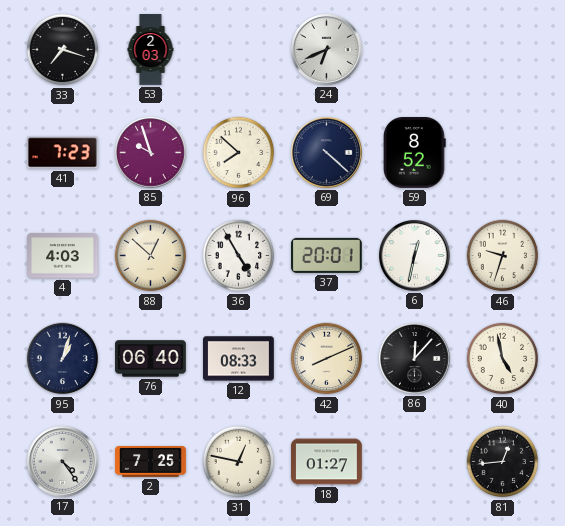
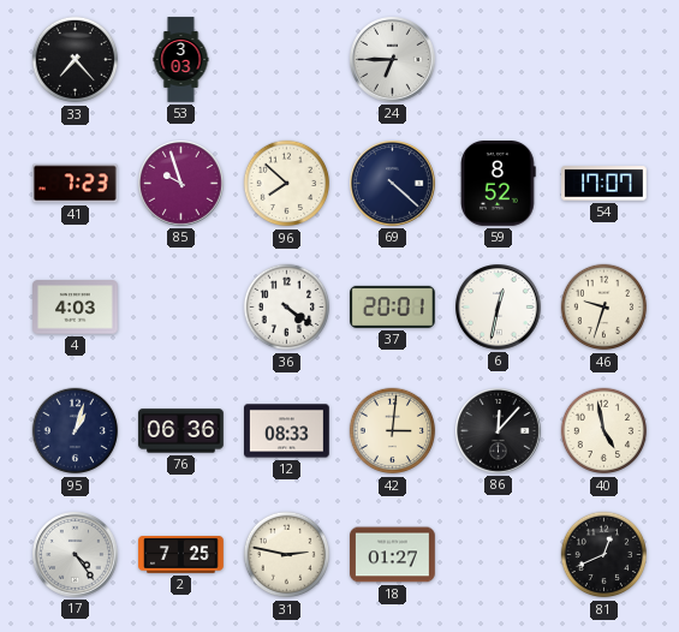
33: 7:18 -> 7:23 (76, 60)
53: 2:03 -> 3:03 (181, 60)
24: 6:41 -> 6:45 (393, 60)
54: none -> 17:07 (604, 184)
88: 12:52 -> none (151, 256)
36: 4:55 -> 4:21 (287, 308)
76: 06:40 -> 06:36 (181, 431)
42: 8:11 -> 3:01 (393, 431)
31: 12:47 -> 2:47 (287, 555)
81: 12:44 -> 12:41 (604, 555)
